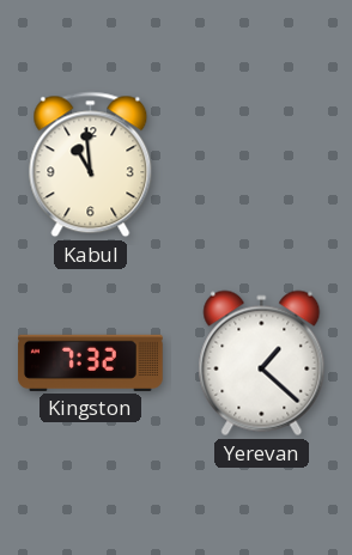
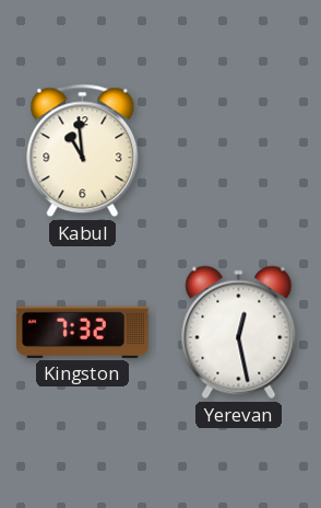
Yerevan: 1:22 -> 12:28 (239, 333)
